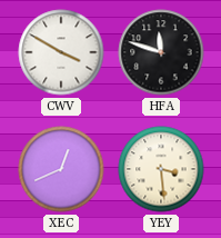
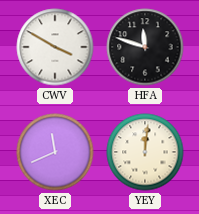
XEC: 12:41 -> 11:41 (55, 152)
YEY: 3:29 -> 12:01 (145, 152)
